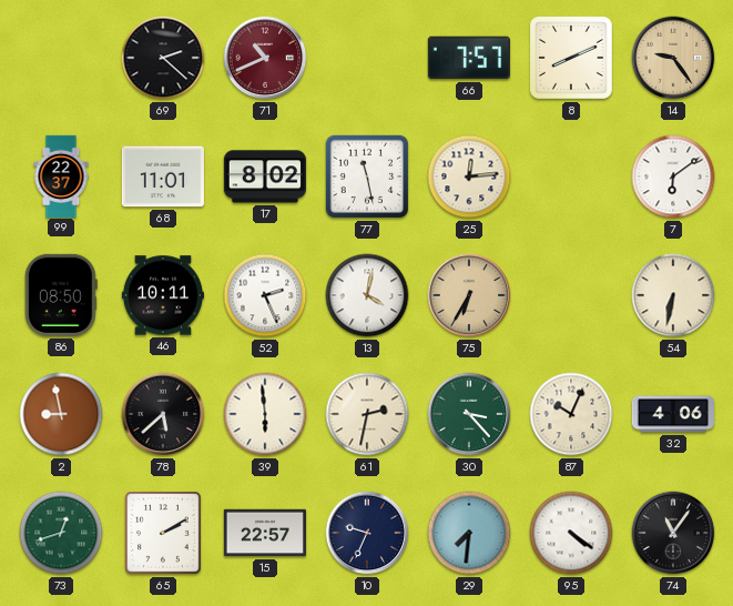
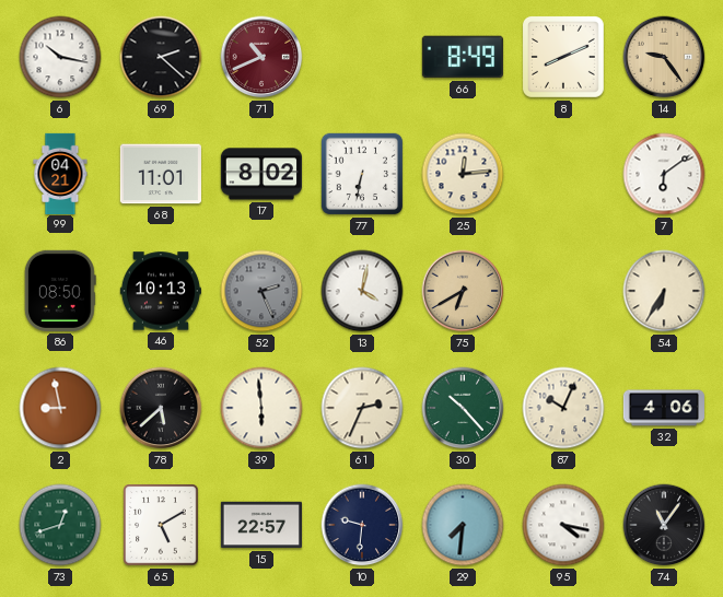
6: none -> 10:17 (60, 57)
66: 7:57 -> 8:49 (463, 57)
99: 22:37 -> 04:21 (60, 173)
77: 11:28 -> 6:32 (362, 174)
46: 10:11 -> 10:13 (161, 291)
52 dial: white -> grey (261, 291)
75: 6:35 -> 6:40 (463, 291)
54: 6:32 -> 6:35 (664, 291)
61: 2:32 -> 2:34 (362, 408)
30: 3:23 -> 10:23 (463, 408)
65: 2:10 -> 5:10 (161, 525)
10: 9:34 -> 9:31 (362, 525)
95: 4:21 -> 4:17 (563, 525)
